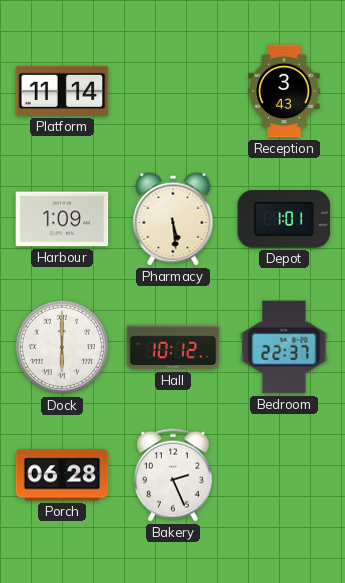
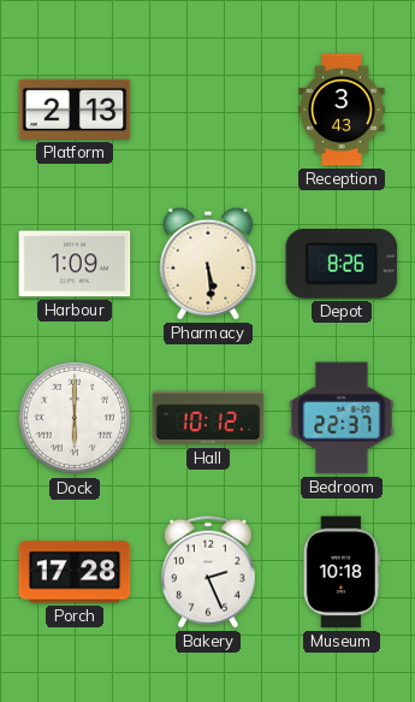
Platform: 11:14 -> 2:13 (75, 110)
Depot: 1:01 -> 8:26 (342, 265)
Porch: 06:28 -> 17:28 (75, 572)
Museum: none -> 10:18 (342, 572)
